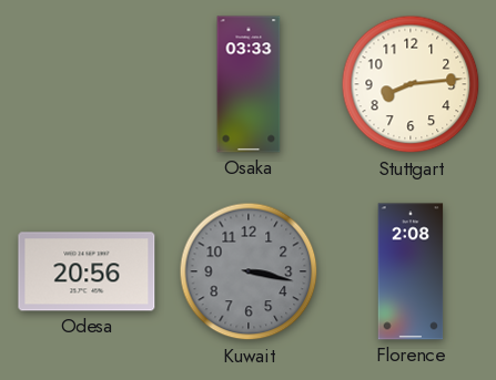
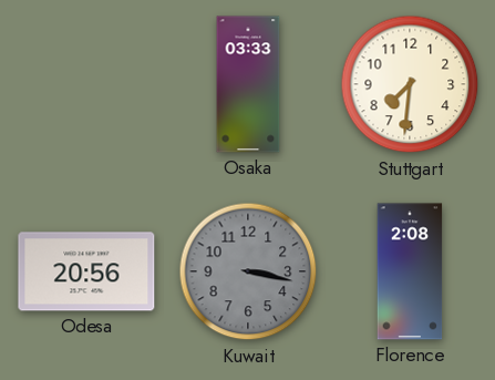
Stuttgart: 8:14 -> 7:31 (410, 84)
